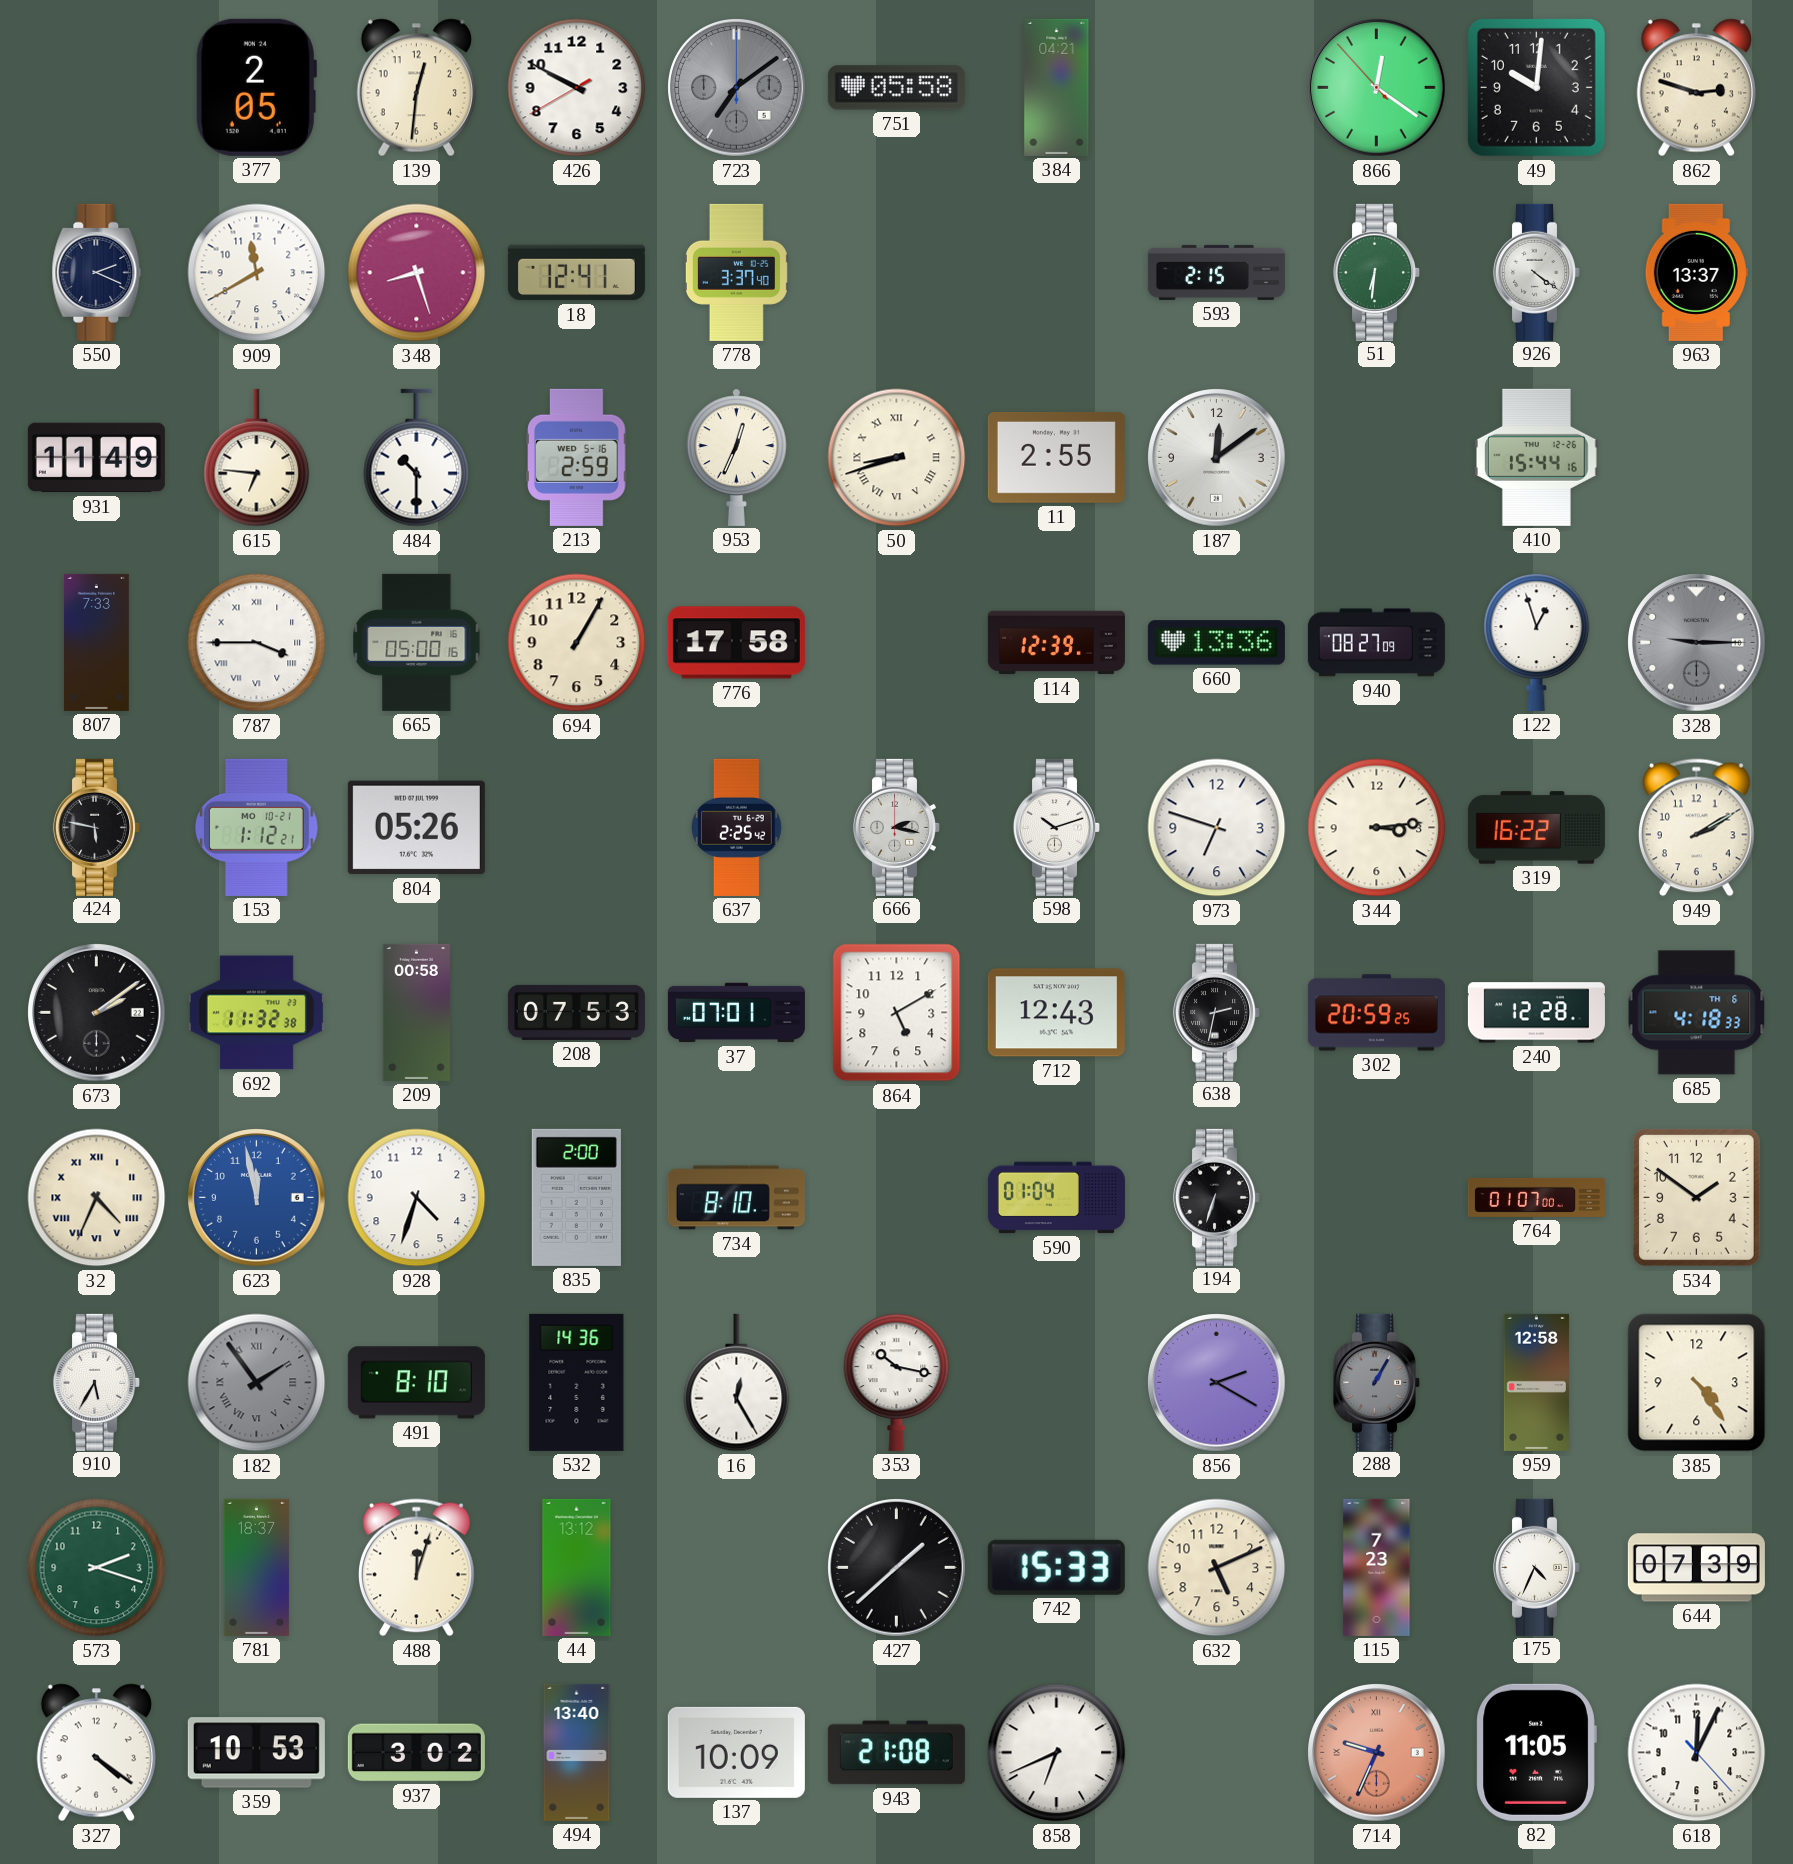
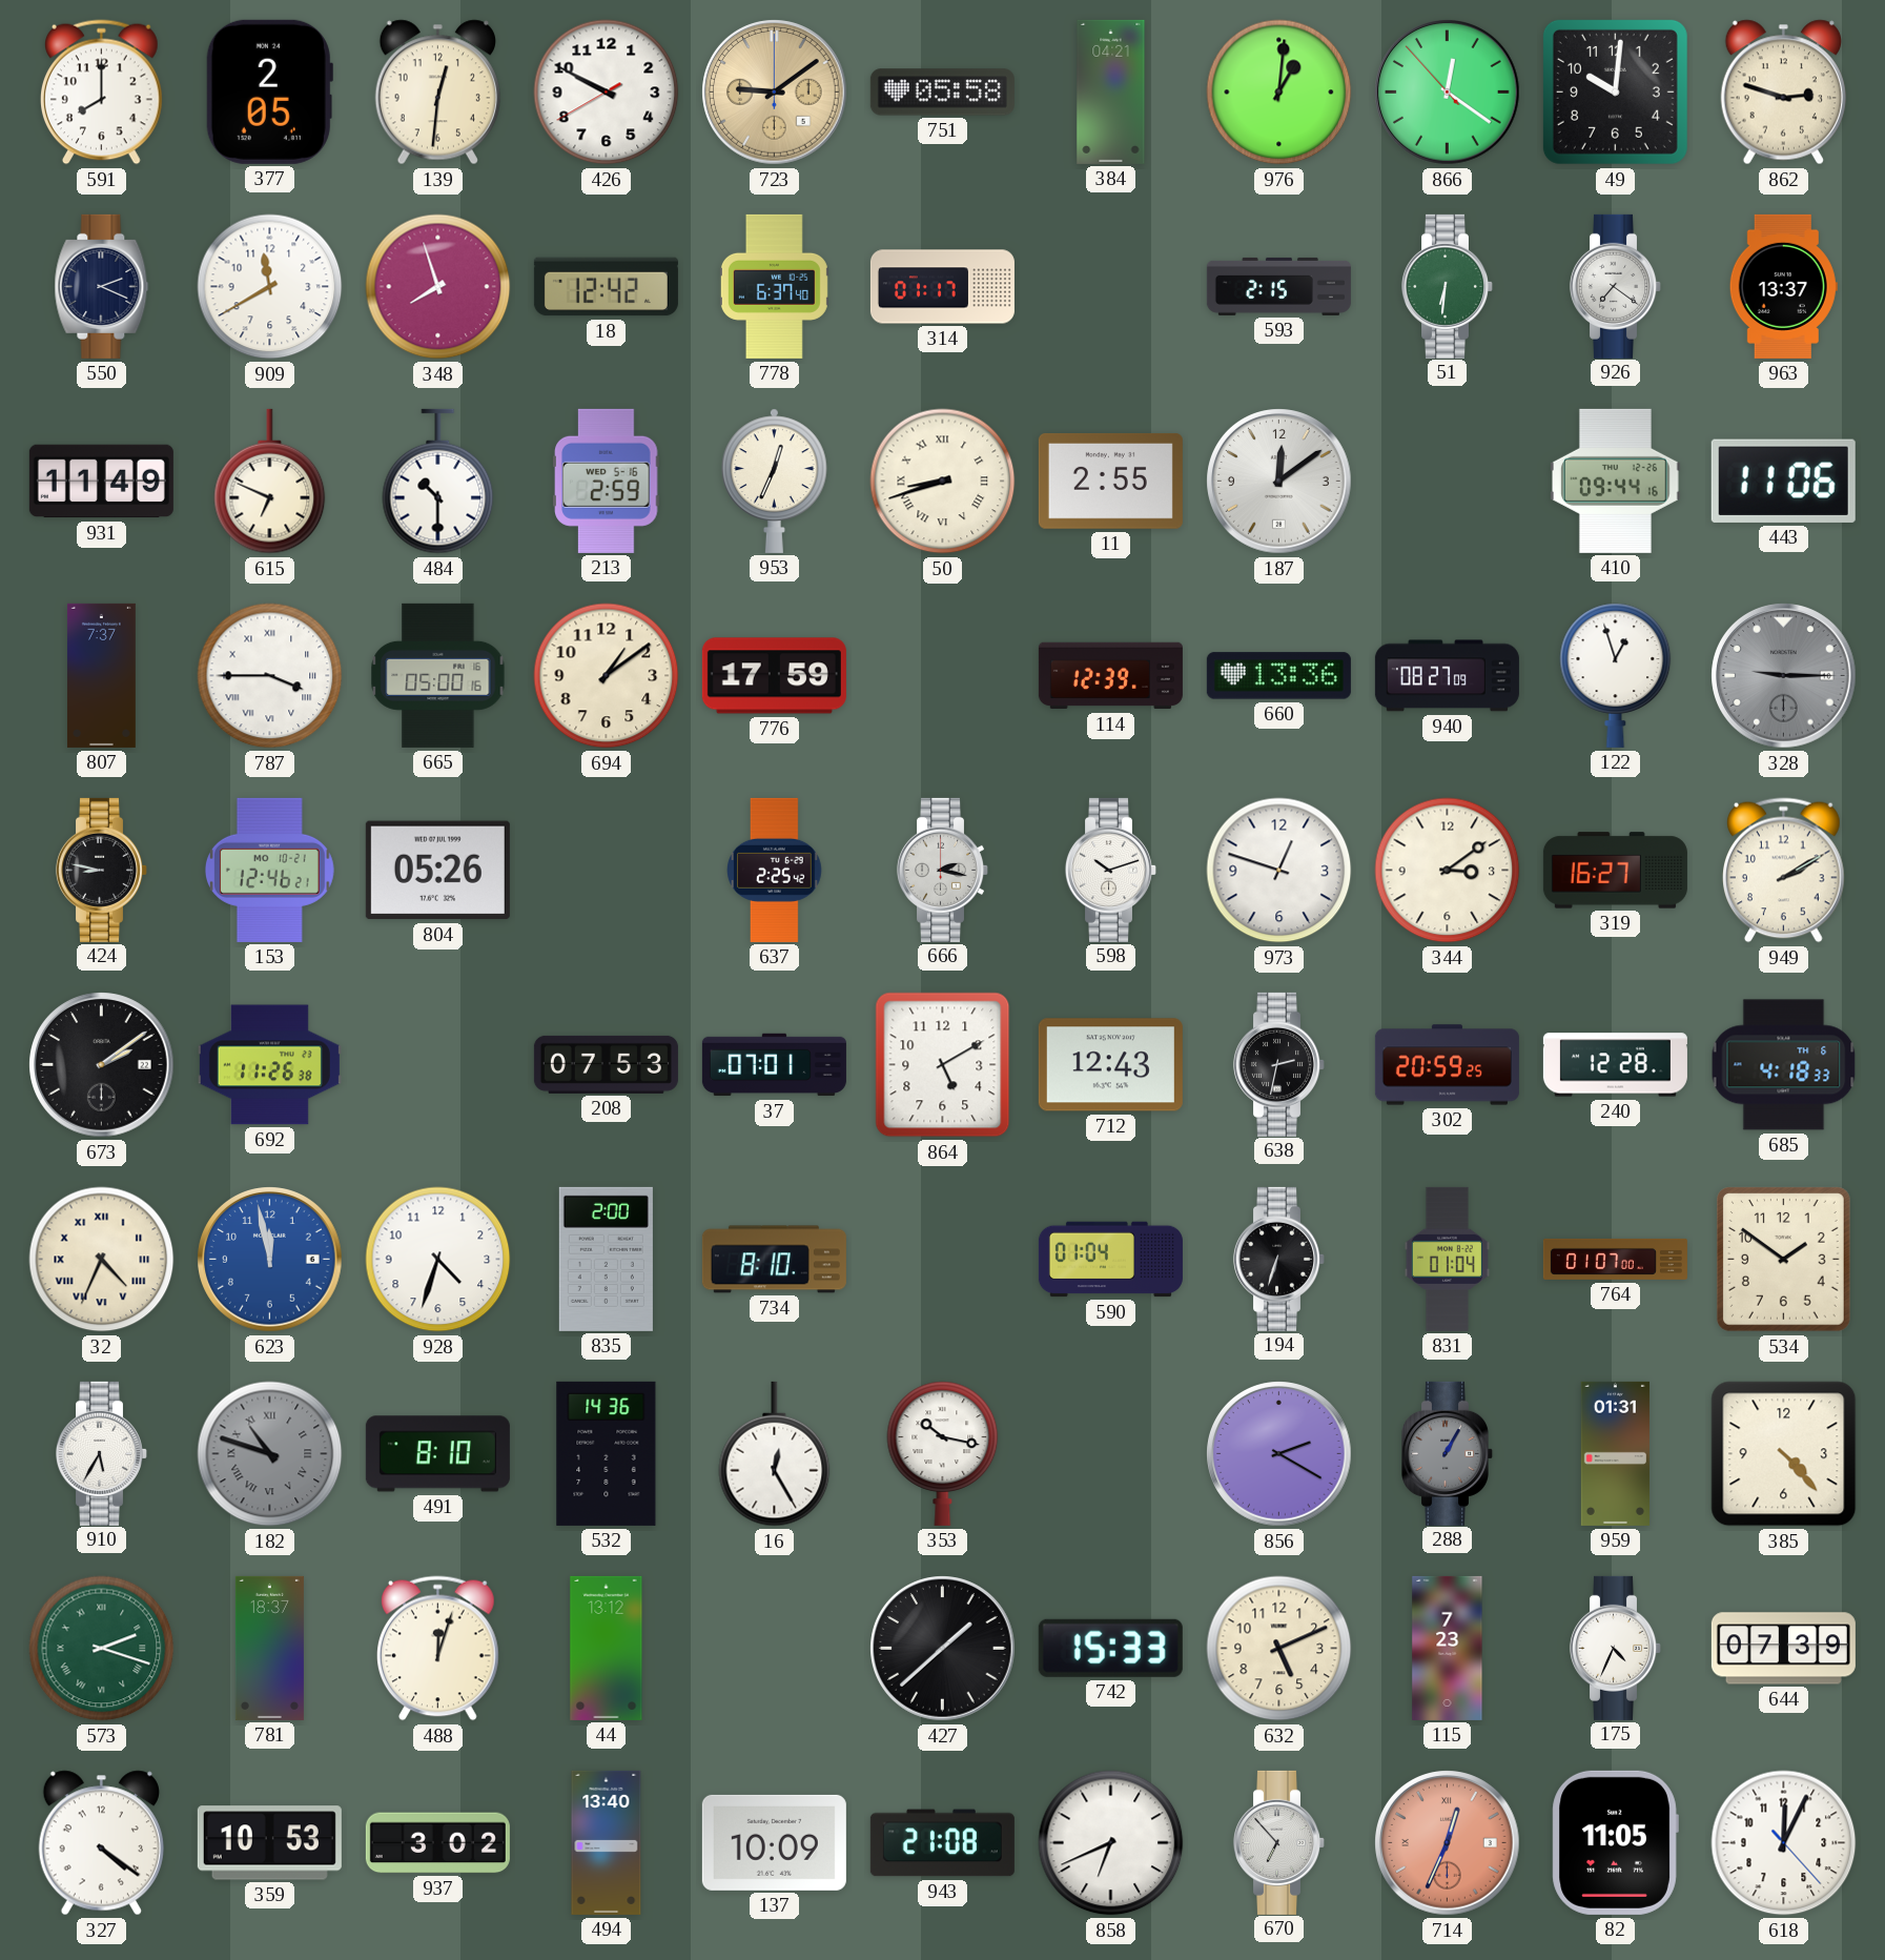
591: none -> 8:00 (102, 93)
723: 7:09 -> 9:09 (775, 93)
723 dial: grey -> champagne (775, 93)
976: none -> 1:01 (1279, 93)
348: 8:27 -> 7:57 (438, 287)
18: 12:41 -> 12:42 (606, 287)
778: 3:37 -> 6:37 (774, 286)
314: none -> 01:17 (942, 287)
926: 4:21 -> 7:21 (1615, 286)
615: 6:46 -> 6:49 (270, 482)
410: 15:44 -> 09:44 (1615, 481)
443: none -> 11:06 (1783, 481)
807: 7:33 -> 7:37 (101, 675)
694: 1:05 -> 1:09 (607, 676)
776: 17:58 -> 17:59 (774, 676)
424: 5:47 -> 8:47 (101, 870)
153: 1:12 -> 12:46 (269, 870)
973: 6:48 -> 12:48 (1279, 871)
344: 3:14 -> 3:09 (1448, 871)
319: 16:22 -> 16:27 (1615, 871)
692: 11:32 -> 11:26 (269, 1065)
209: 00:58 -> none (416, 1012)
831: none -> 01:04 (1447, 1259)
182: 1:54 -> 10:48 (270, 1454)
959: 12:58 -> 01:31 (1615, 1453)
385: 4:24 -> 4:23 (1784, 1454)
573 numerals: Arabic -> Roman (102, 1649)
670: none -> 6:53 (1278, 1842)
714: 9:34 -> 12:34 (1448, 1843)
